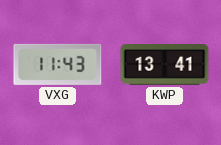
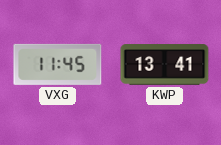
VXG: 11:43 -> 11:45 (58, 64)
